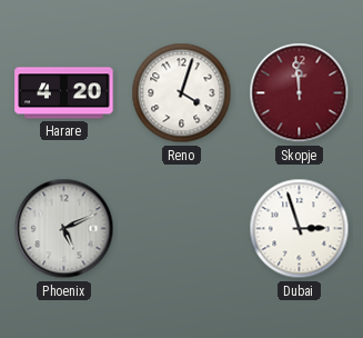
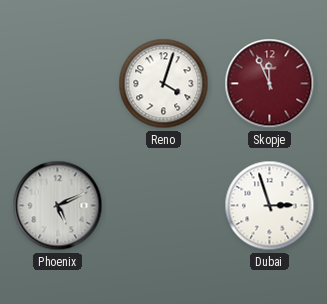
Harare: 4:20 -> none (64, 93)
Skopje: 11:59 -> 11:56 (270, 84)
